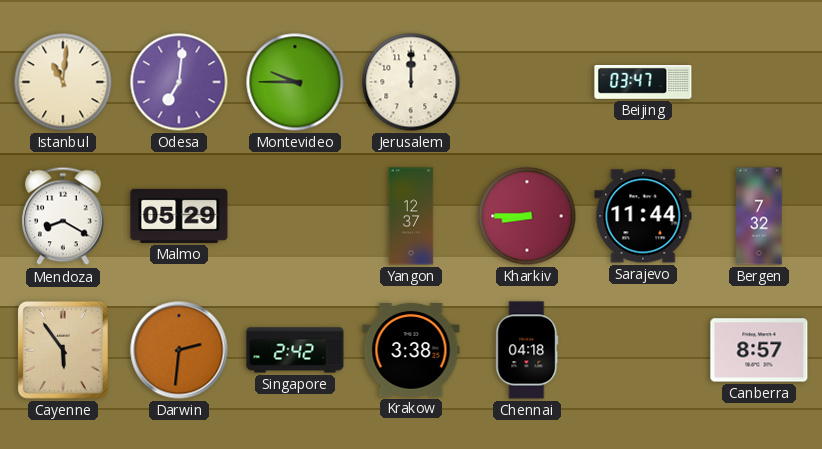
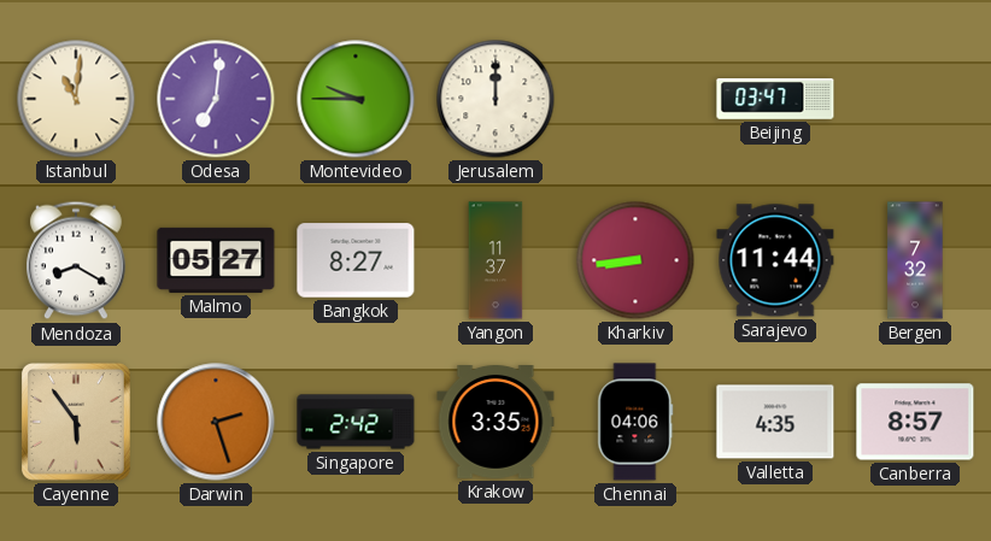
Malmo: 05:29 -> 05:27 (216, 260)
Bangkok: none -> 8:27 (356, 260)
Yangon: 12:37 -> 11:37 (495, 260)
Kharkiv: 8:45 -> 8:44 (635, 260)
Darwin: 2:31 -> 2:27 (216, 422)
Krakow: 3:38 -> 3:35 (495, 423)
Chennai: 04:18 -> 04:06 (635, 422)
Valletta: none -> 4:35 (775, 422)
